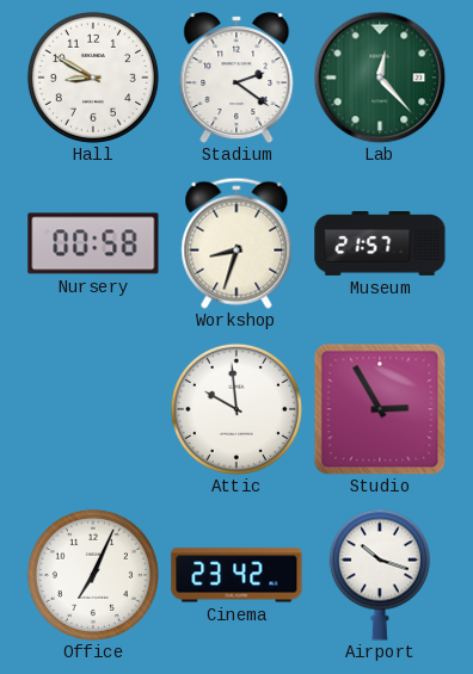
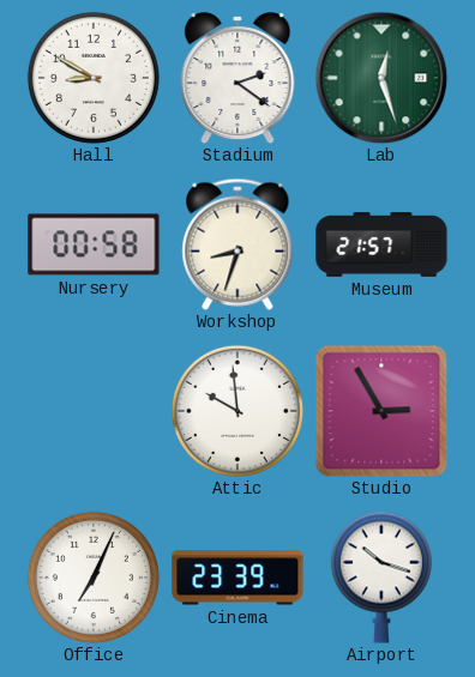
Lab: 12:23 -> 12:27 (381, 78)
Cinema: 23:42 -> 23:39 (237, 578)
